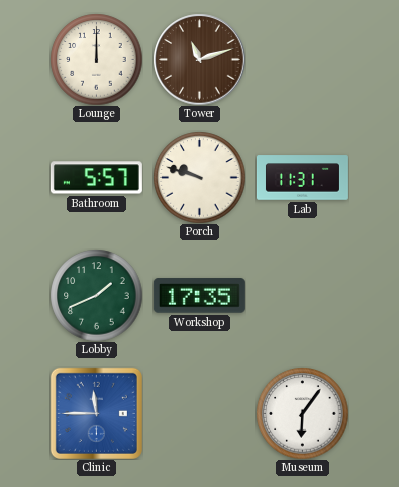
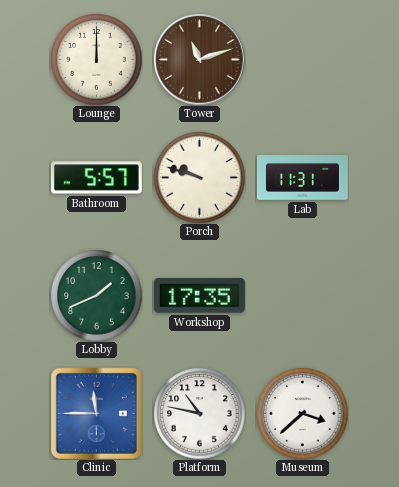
Platform: none -> 10:47 (199, 413)
Museum: 6:06 -> 3:38 (302, 413)
